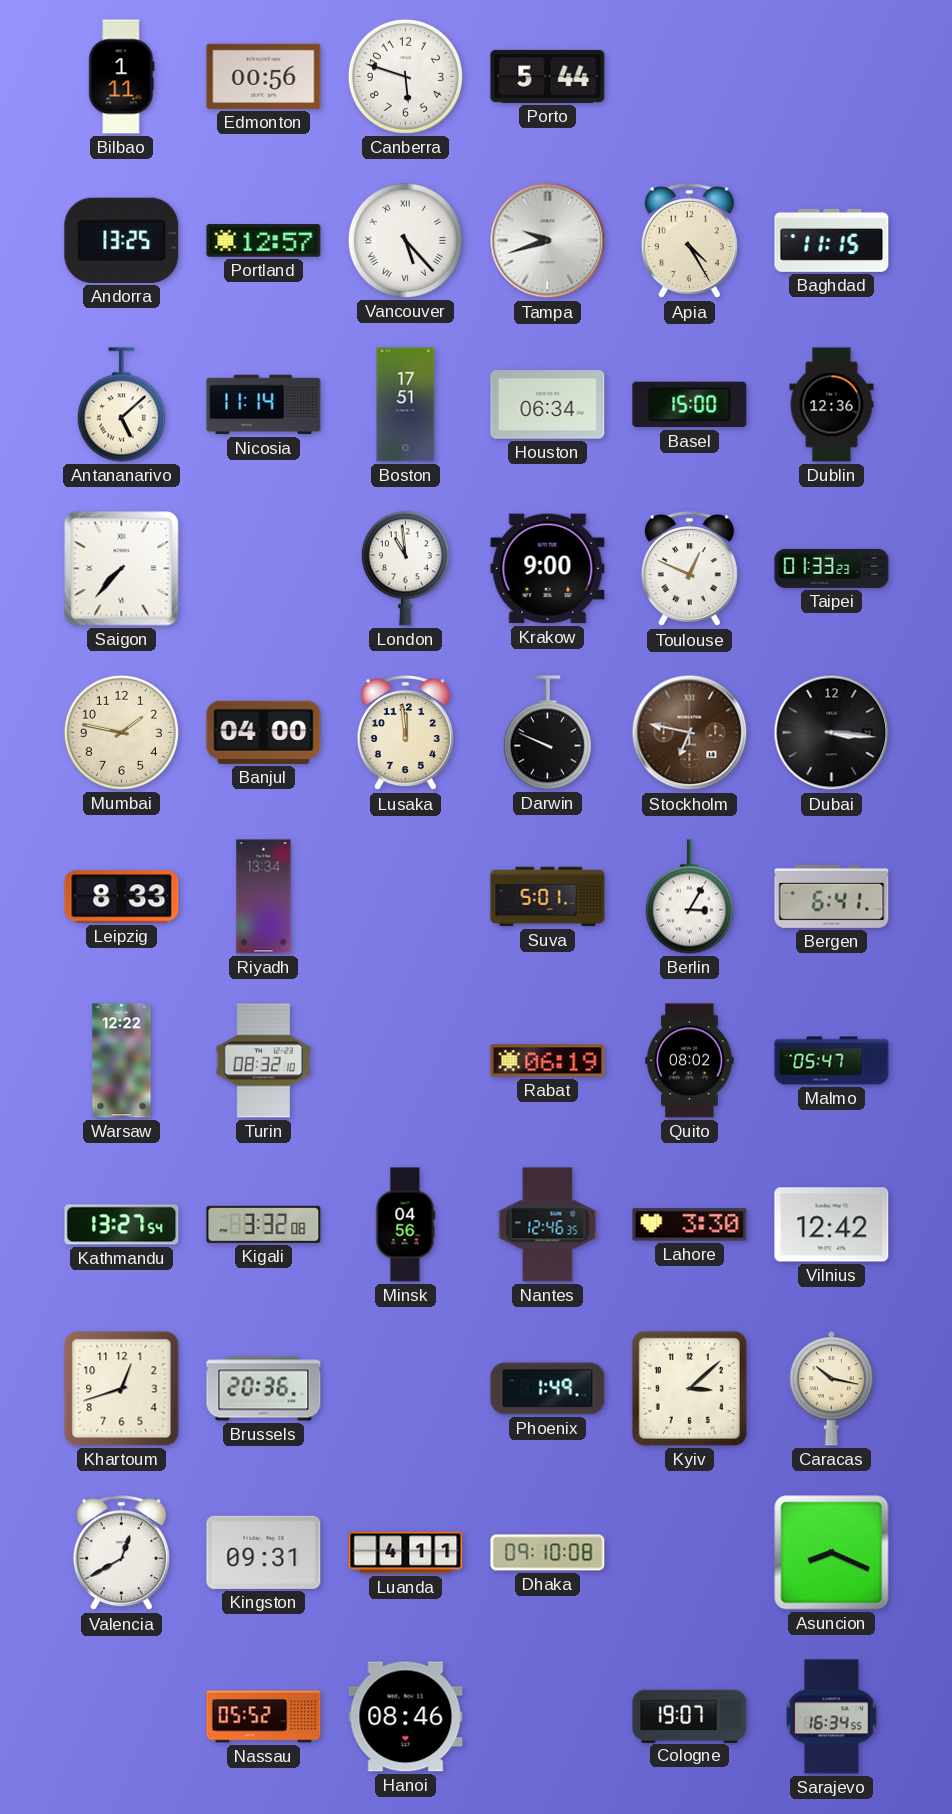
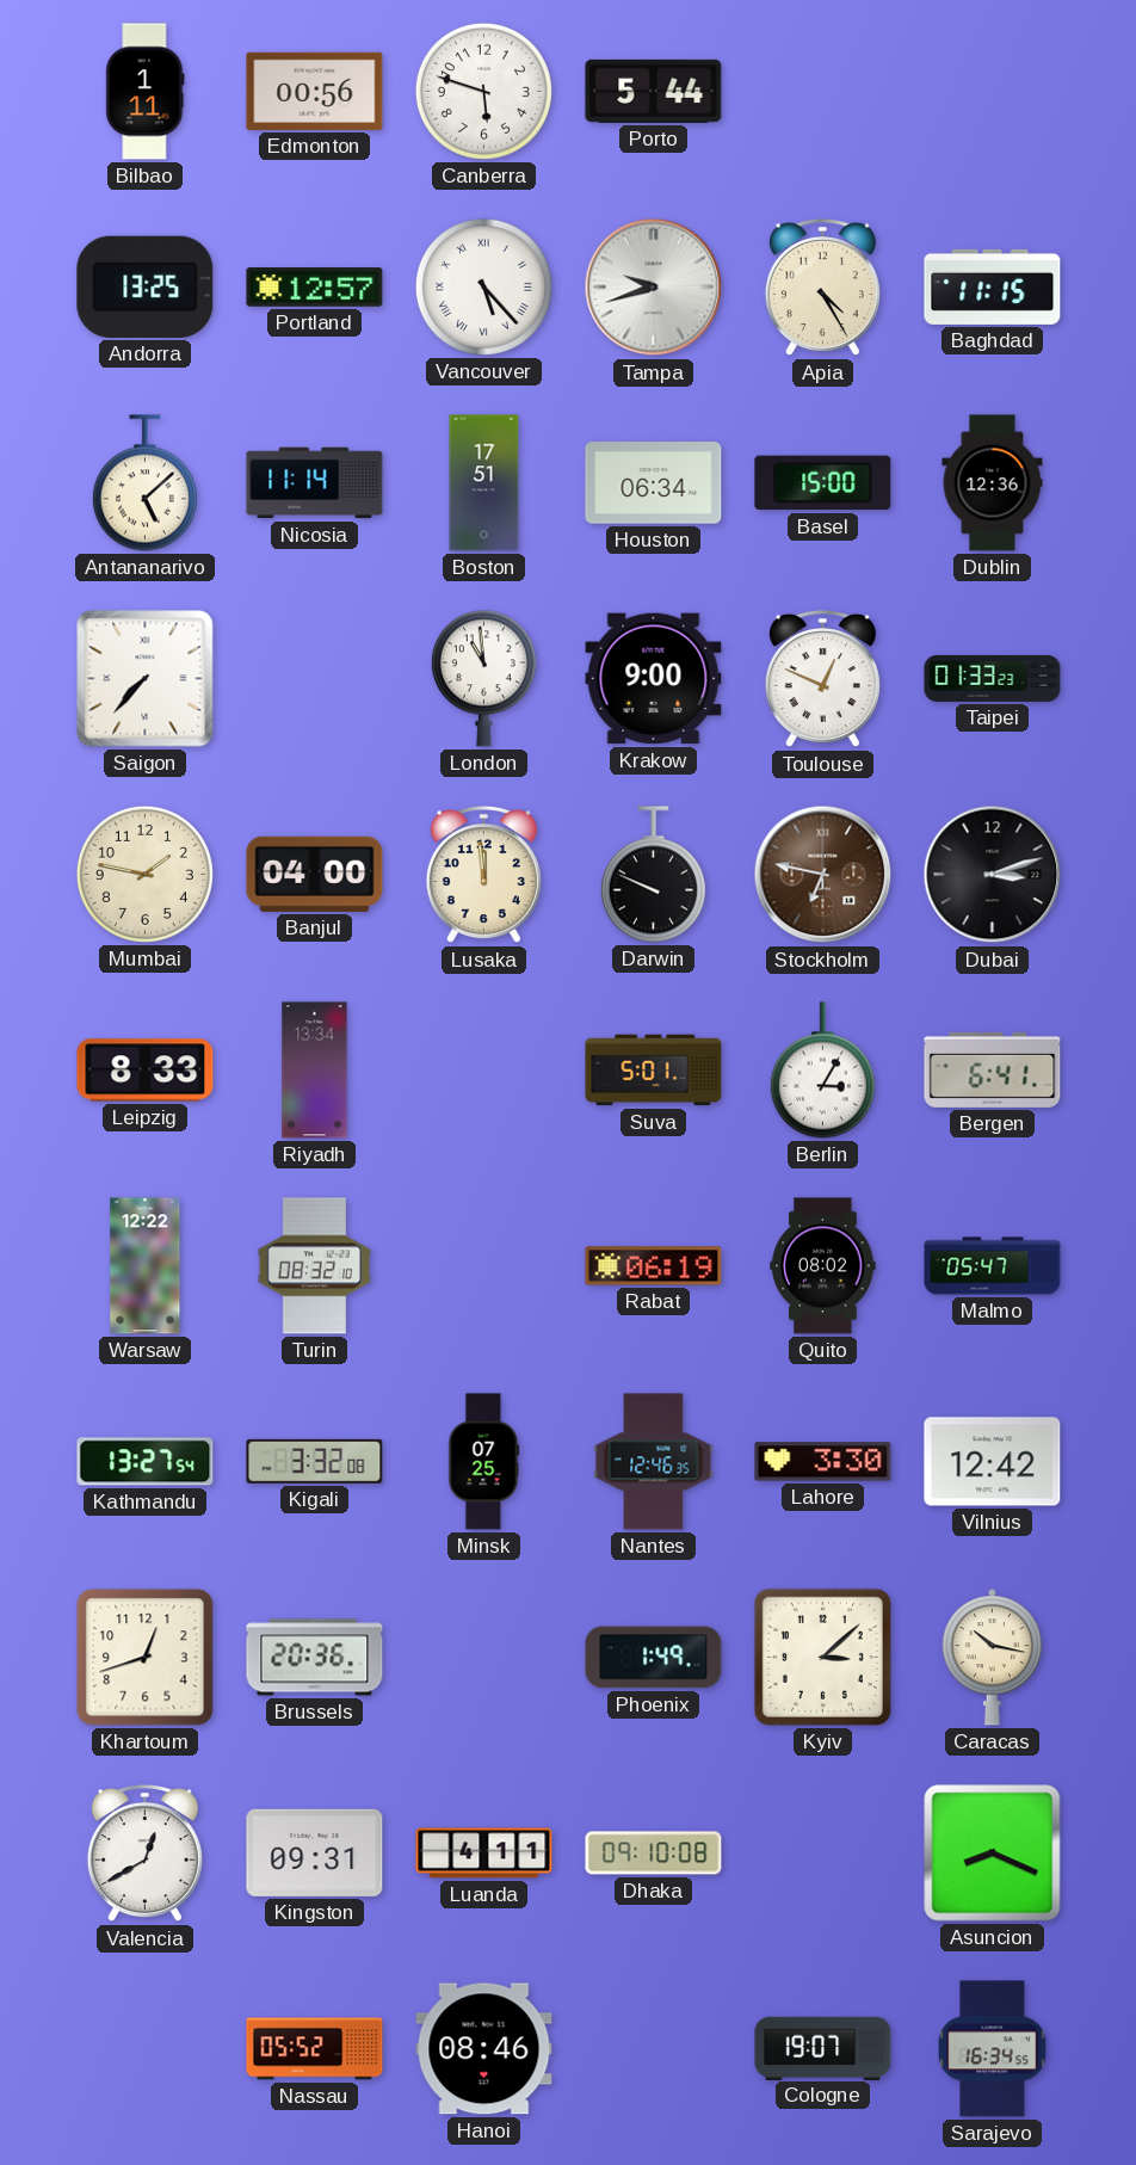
Dubai: 3:16 -> 3:12 (993, 875)
Minsk: 04:56 -> 07:25 (484, 1462)
